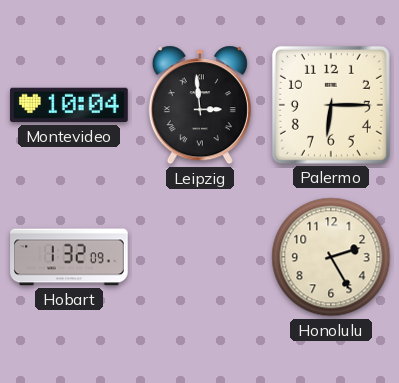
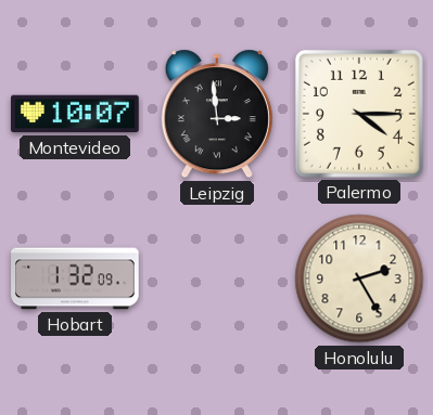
Montevideo: 10:04 -> 10:07 (76, 114)
Palermo: 6:15 -> 4:15 (359, 114)
